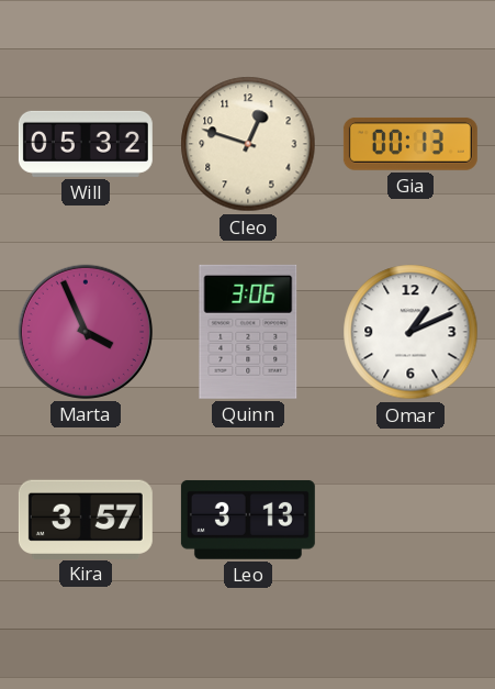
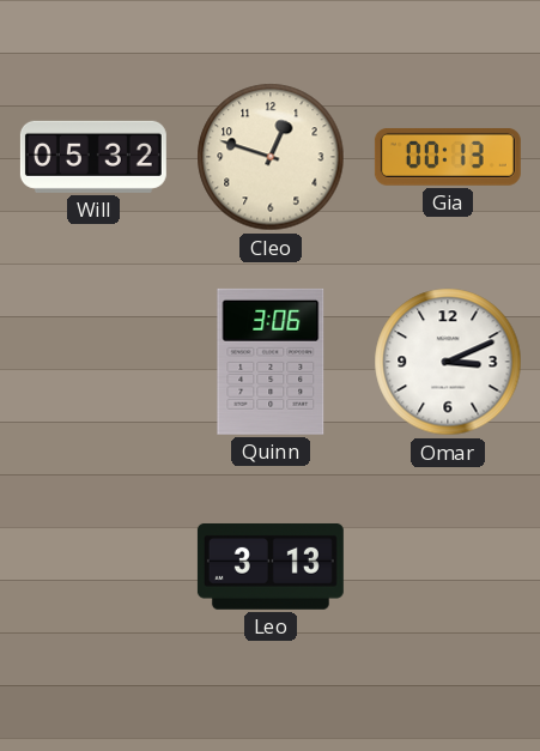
Marta: 3:56 -> none (86, 332)
Omar: 1:11 -> 3:11 (448, 362)
Kira: 3:57 -> none (86, 519)
